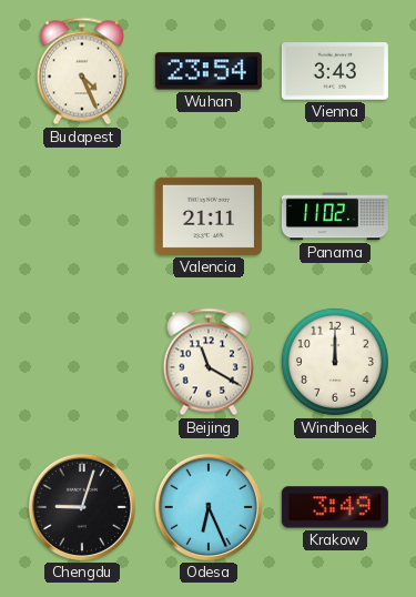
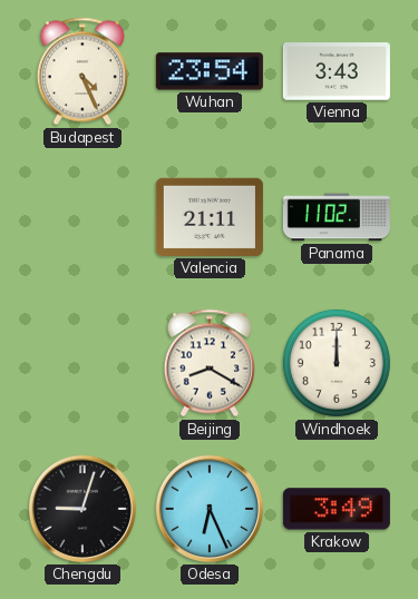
Beijing: 11:20 -> 8:20 (210, 363)
